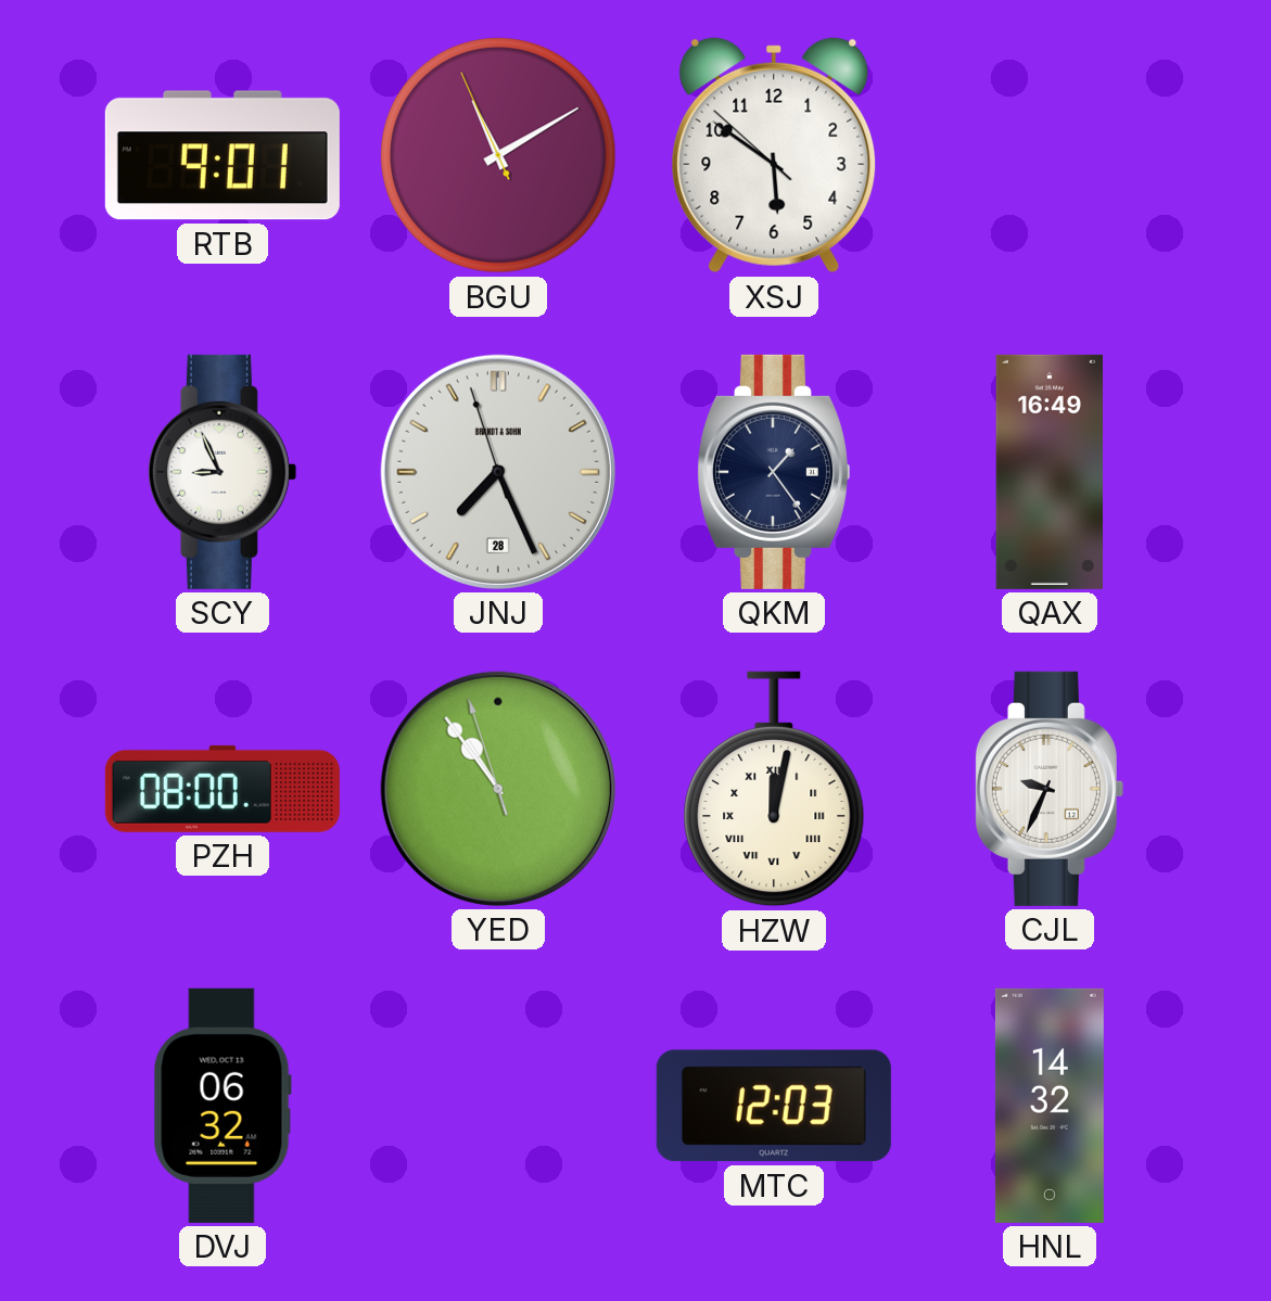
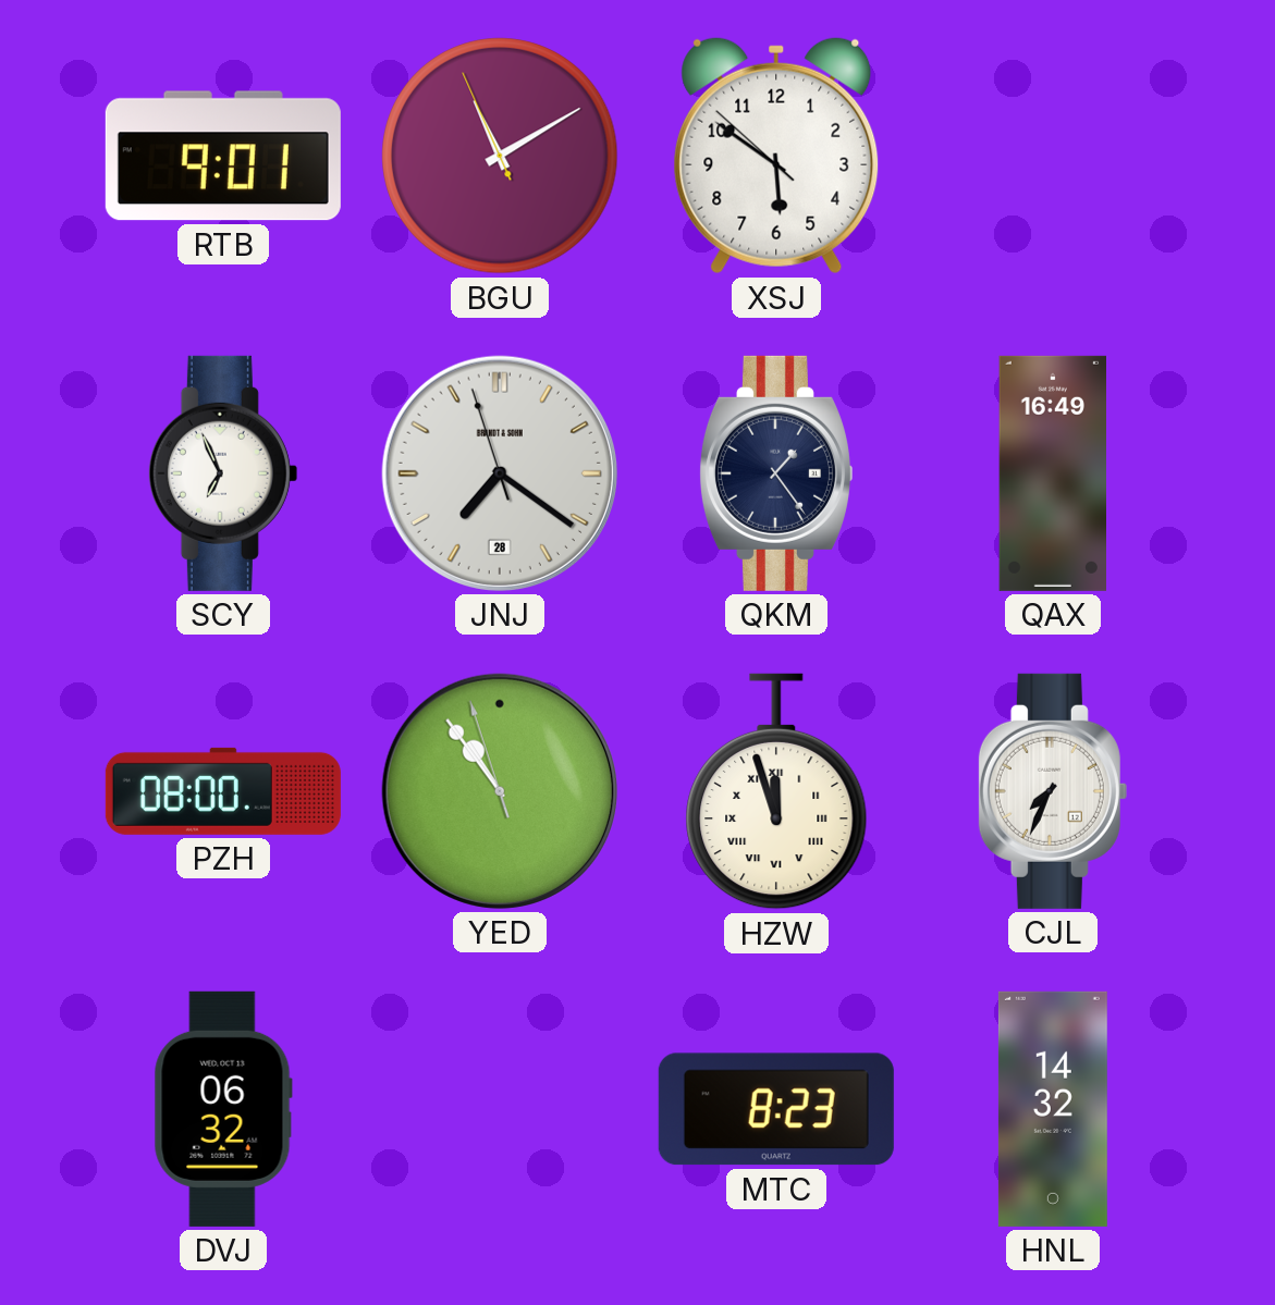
SCY: 8:56 -> 6:56 (223, 473)
JNJ: 7:25 -> 7:20 (500, 473)
HZW: 12:02 -> 11:57 (776, 791)
CJL: 9:34 -> 7:34 (1053, 791)
MTC: 12:03 -> 8:23 (776, 1109)
